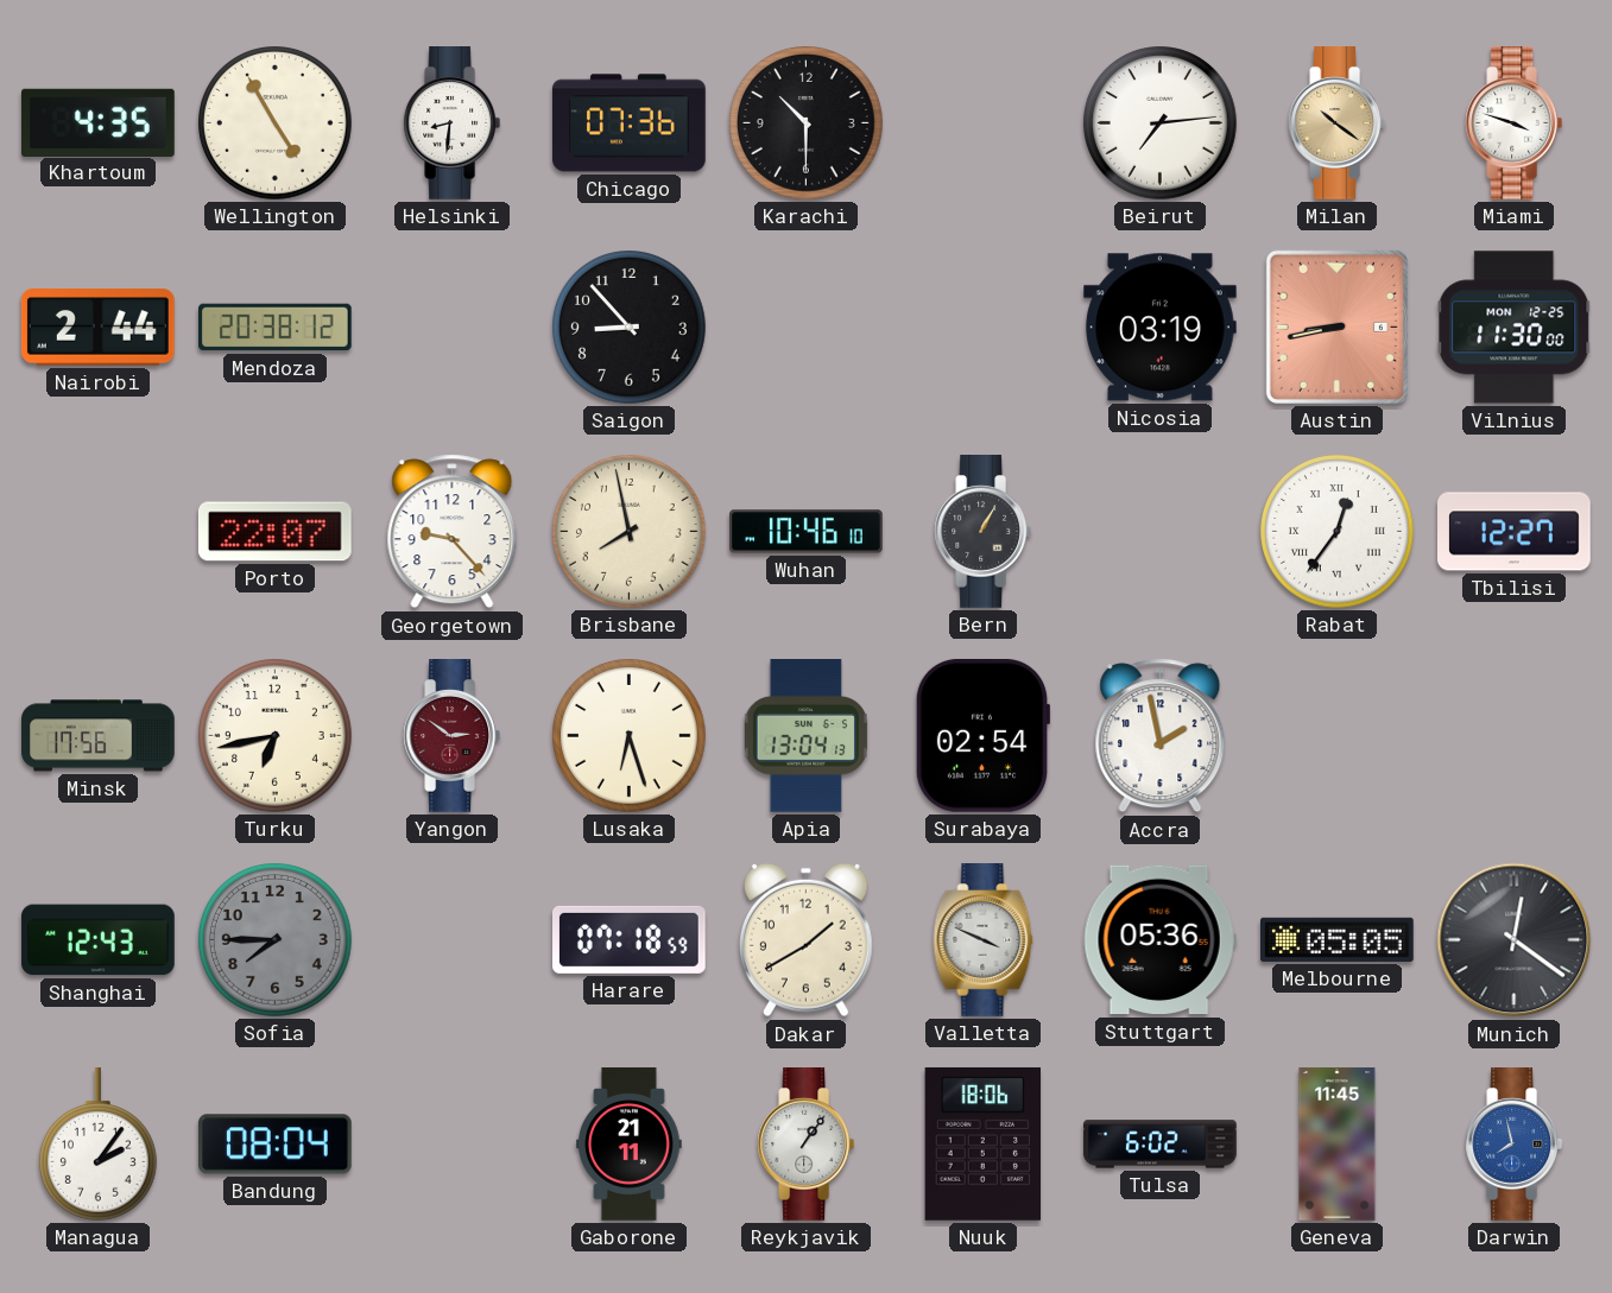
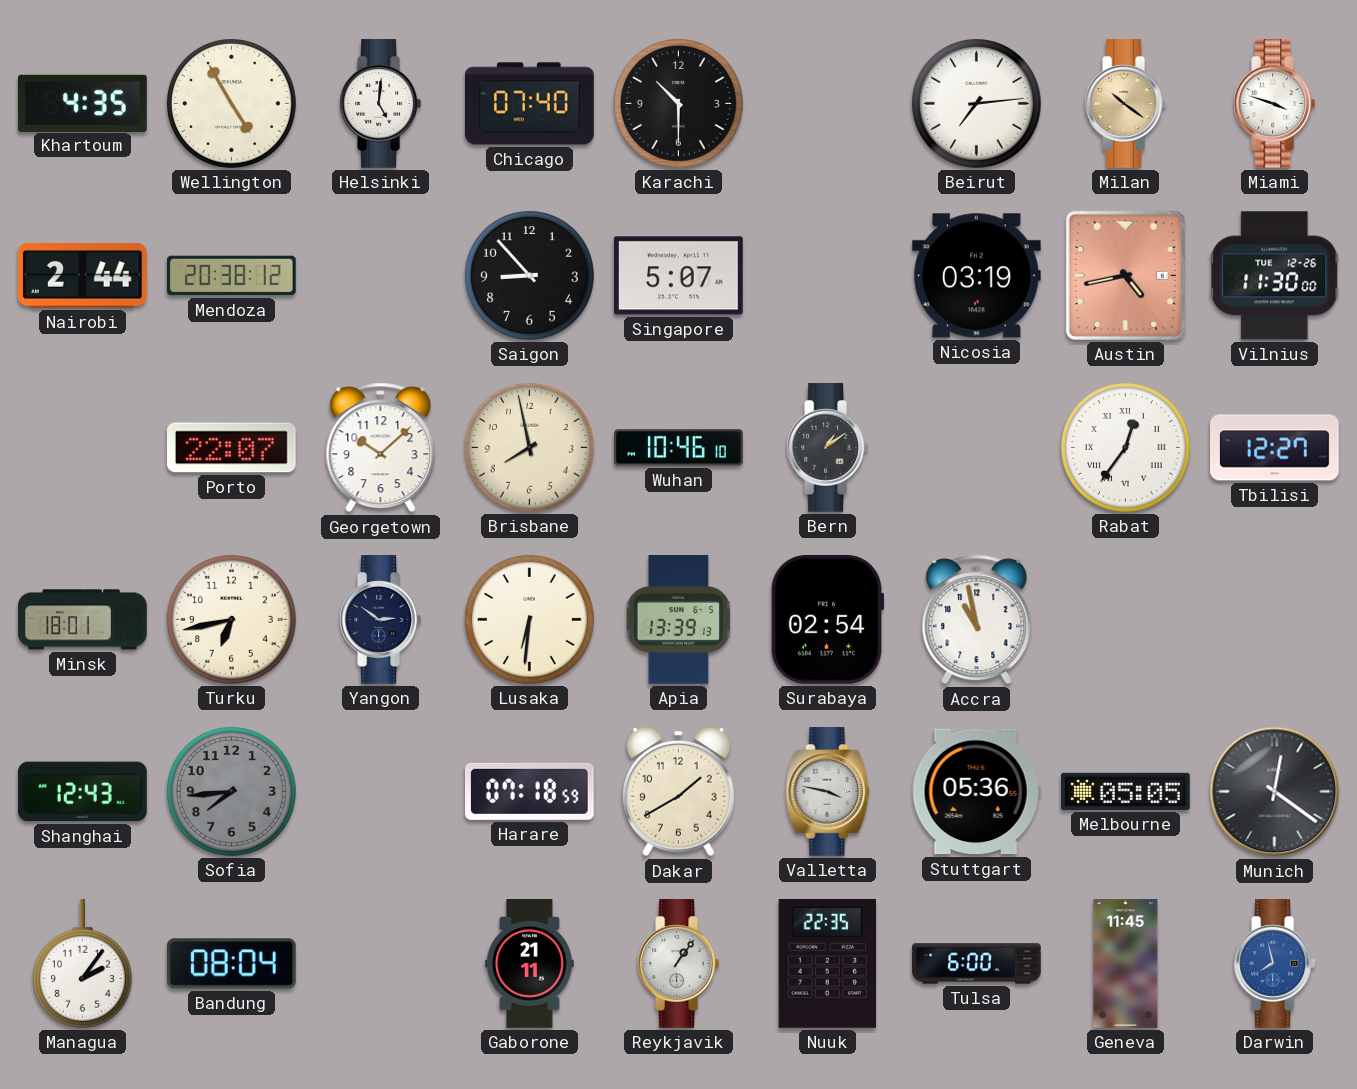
Helsinki: 8:31 -> 5:01 (381, 104)
Chicago: 07:36 -> 07:40 (530, 104)
Singapore: none -> 5:07 (678, 276)
Austin: 8:43 -> 4:43 (1125, 275)
Vilnius date: MON 12-25 -> TUE 12-26 (1275, 276)
Georgetown: 9:23 -> 10:08 (381, 448)
Bern: 1:05 -> 1:09 (828, 448)
Minsk: 17:56 -> 18:01 (83, 620)
Yangon dial: burgundy -> navy (381, 620)
Lusaka: 6:27 -> 6:31 (530, 620)
Apia: 13:04 -> 13:39 (678, 620)
Accra: 1:58 -> 10:58 (977, 620)
Sofia: 7:45 -> 7:44 (232, 792)
Valletta: 3:49 -> 3:47 (828, 792)
Nuuk: 18:06 -> 22:35 (827, 963)
Tulsa: 6:02 -> 6:00 (977, 964)
